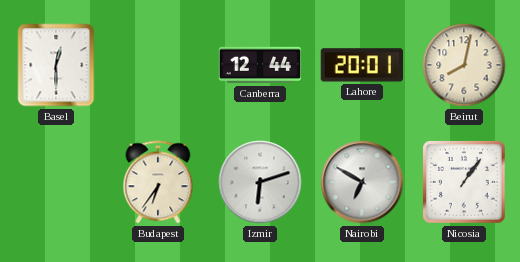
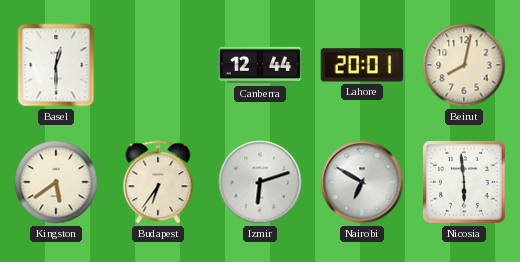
Kingston: none -> 5:39 (56, 182)
Nicosia: 1:06 -> 5:59 (465, 183)
